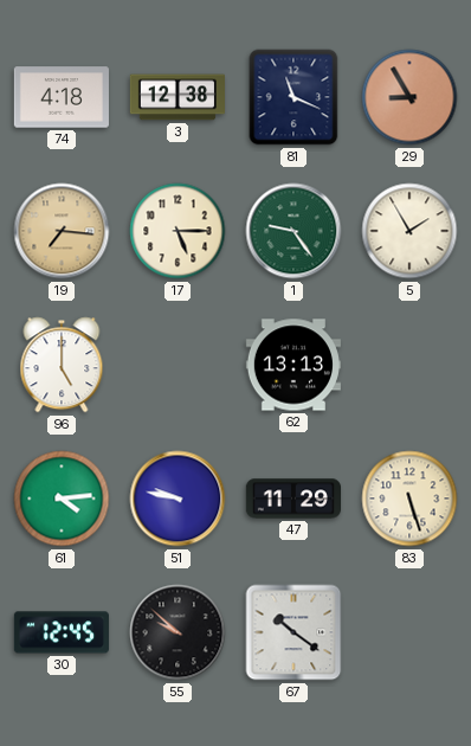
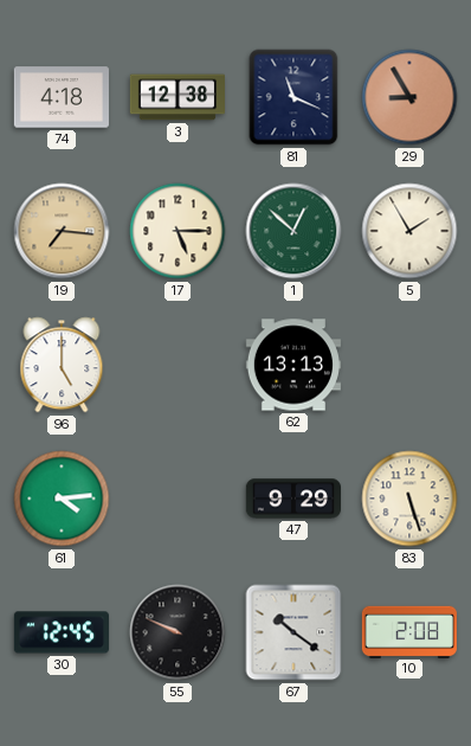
1: 9:24 -> 12:52 (293, 231)
51: 9:47 -> none (178, 499)
47: 11:29 -> 9:29 (292, 499)
55: 9:52 -> 9:49 (178, 632)
10: none -> 2:08 (409, 631)
